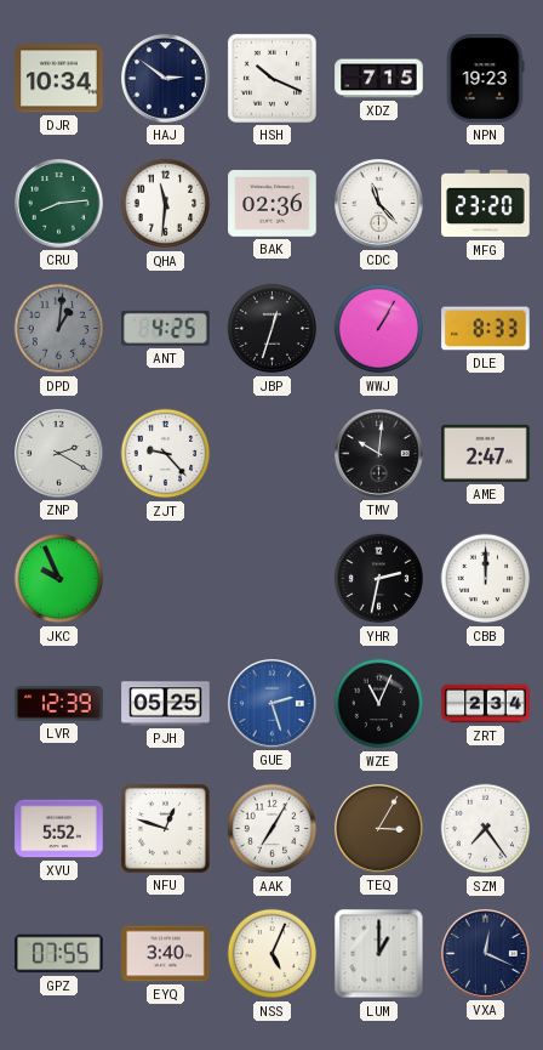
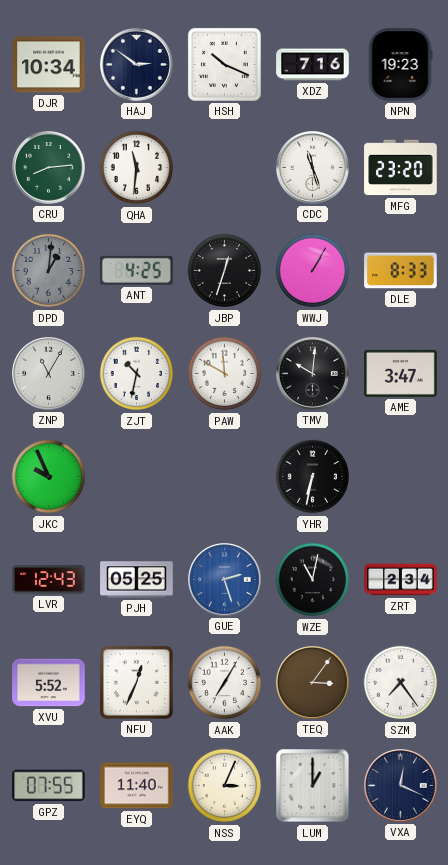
XDZ: 7:15 -> 7:16 (313, 65)
BAK: 02:36 -> none (273, 204)
CDC: 11:23 -> 11:27 (313, 168)
ZNP: 2:20 -> 11:05 (49, 374)
ZJT: 9:23 -> 10:32 (137, 374)
PAW: none -> 11:50 (225, 374)
AME: 2:47 -> 3:47 (401, 373)
YHR: 2:32 -> 6:32 (313, 477)
CBB: 12:00 -> none (486, 579)
LVR: 12:39 -> 12:43 (49, 580)
WZE: 11:04 -> 11:02 (313, 580)
NFU: 12:48 -> 12:34 (136, 682)
TEQ: 3:05 -> 3:06 (313, 683)
EYQ: 3:40 -> 11:40 (137, 786)
NSS: 5:04 -> 3:04 (225, 786)
